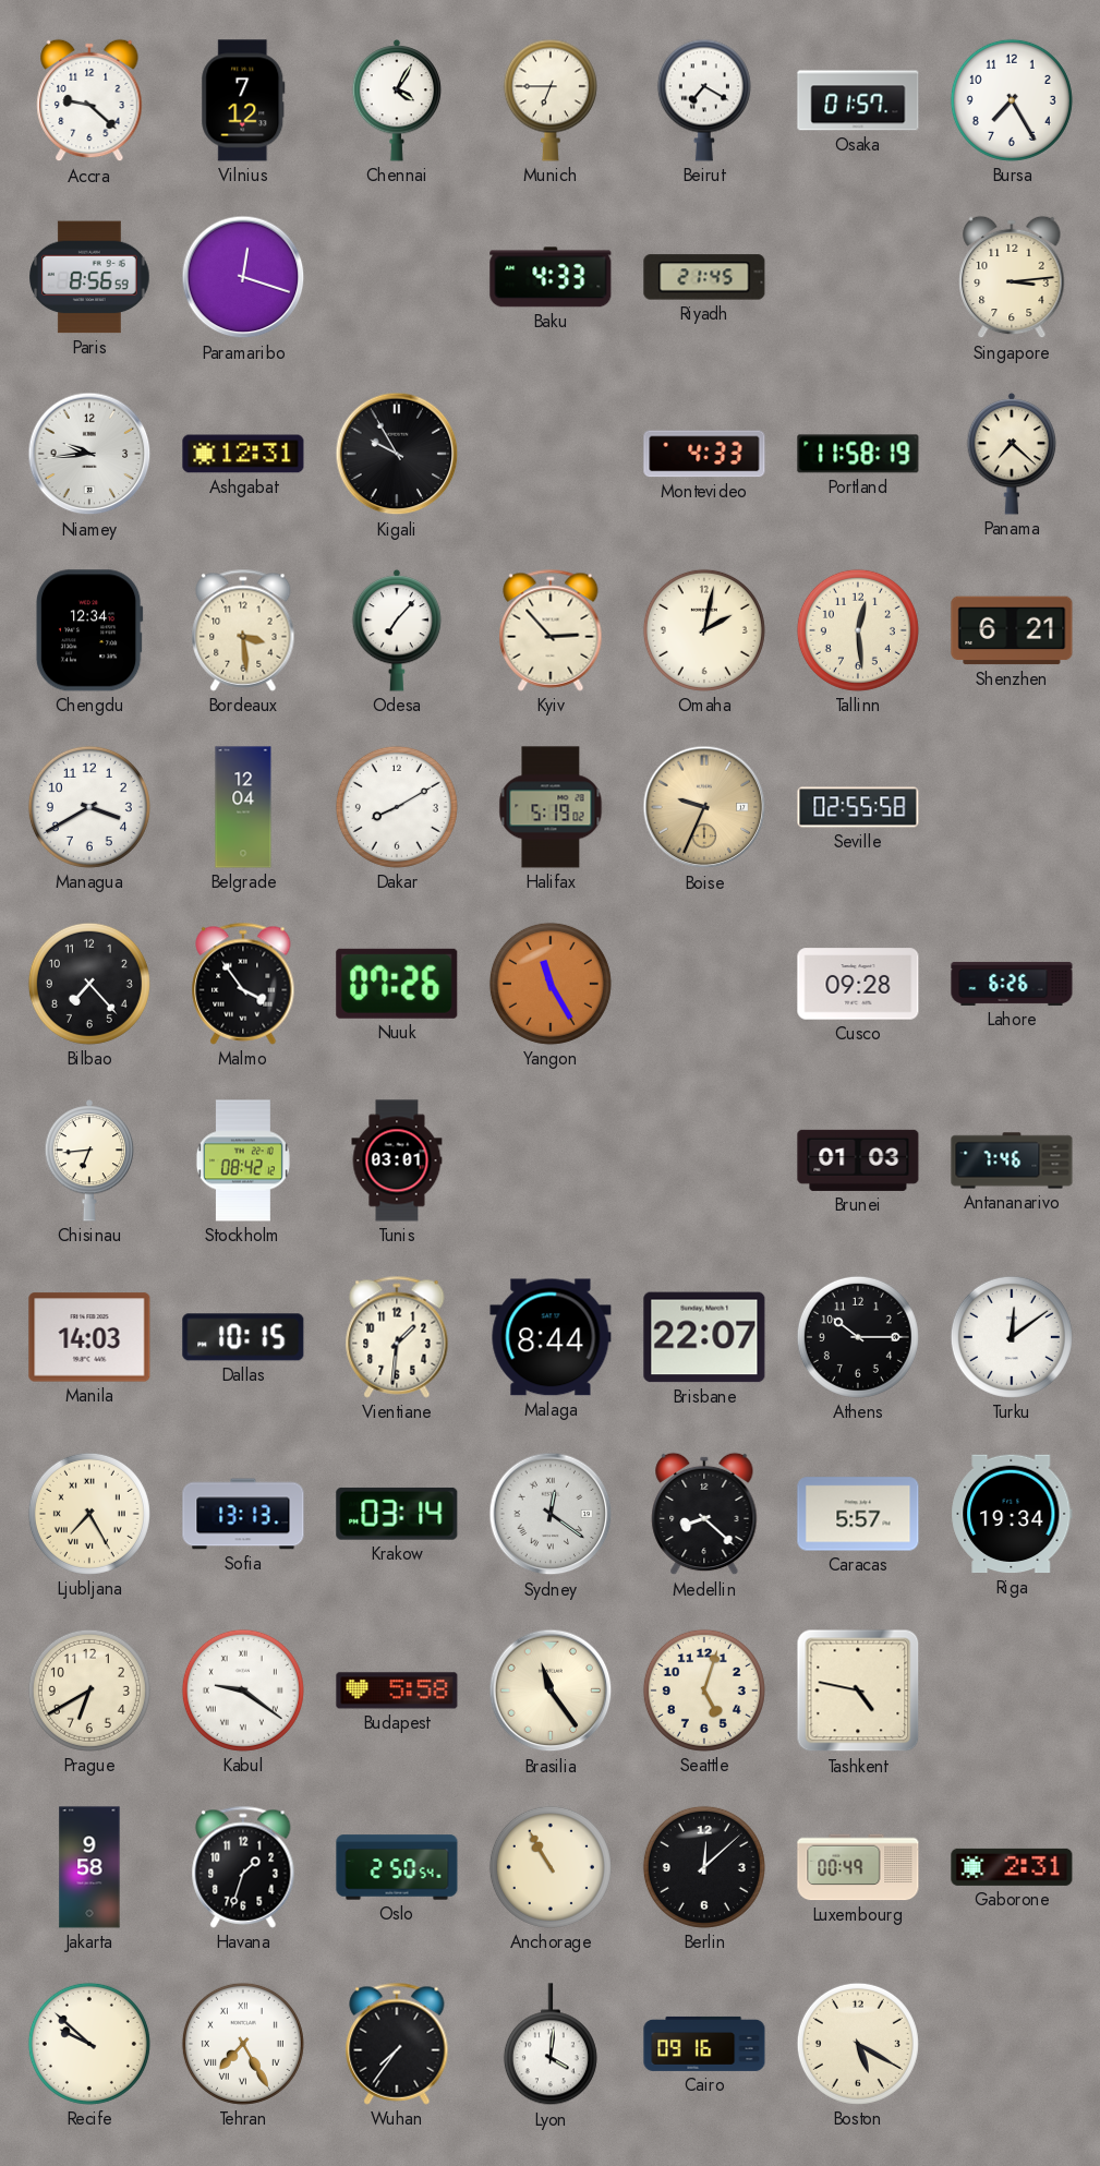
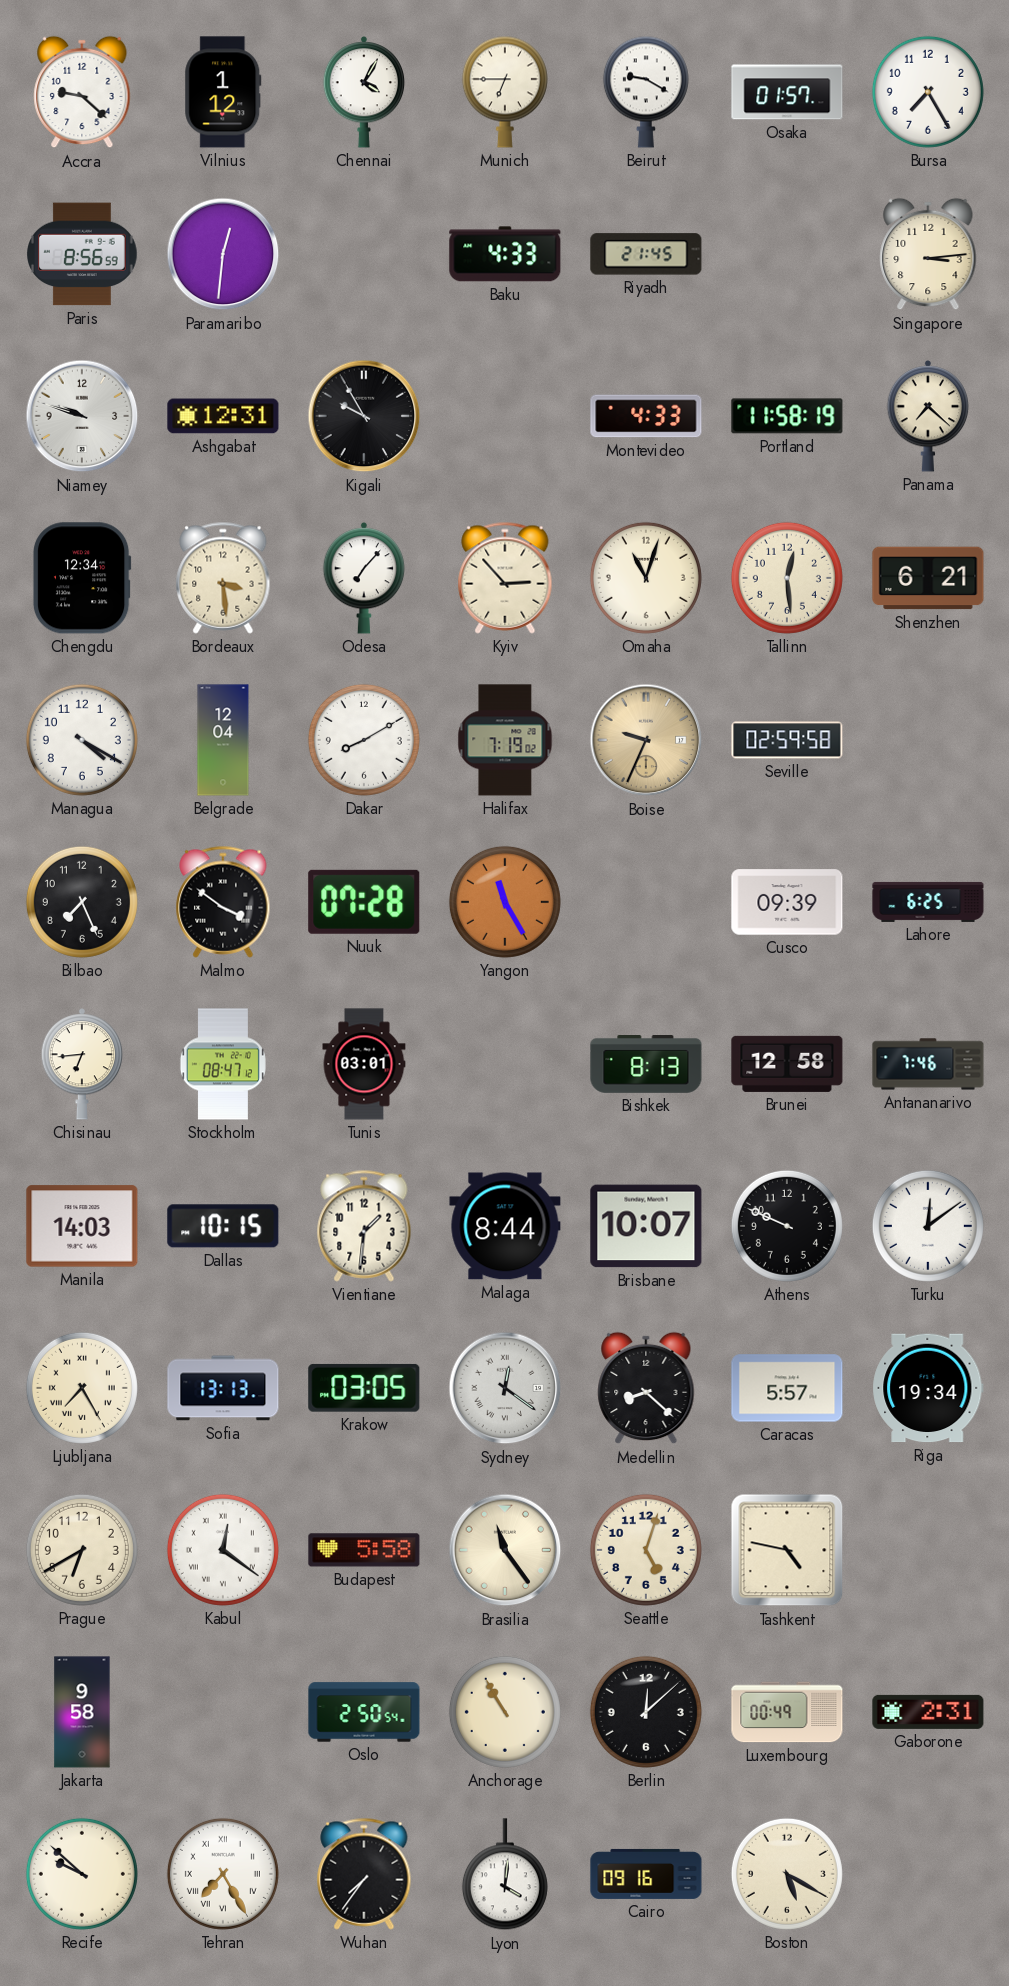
Vilnius: 7:12 -> 1:12 (223, 92)
Beirut: 7:20 -> 9:20 (646, 92)
Paramaribo: 12:18 -> 12:31 (223, 254)
Niamey: 9:44 -> 9:48 (82, 416)
Omaha: 2:02 -> 11:03 (646, 578)
Managua: 3:40 -> 4:20 (82, 740)
Halifax: 5:19 -> 7:19 (505, 740)
Seville: 02:55 -> 02:59 (787, 740)
Bilbao: 7:23 -> 7:26 (82, 902)
Malmo: 3:54 -> 3:51 (223, 902)
Nuuk: 07:26 -> 07:28 (364, 902)
Cusco: 09:28 -> 09:39 (787, 902)
Lahore: 6:26 -> 6:25 (928, 902)
Stockholm: 08:42 -> 08:47 (223, 1064)
Bishkek: none -> 8:13 (646, 1065)
Brunei: 01:03 -> 12:58 (787, 1064)
Brisbane: 22:07 -> 10:07 (646, 1226)
Athens: 10:15 -> 9:49 (787, 1226)
Krakow: 03:14 -> 03:05 (364, 1388)
Kabul: 9:21 -> 12:21 (223, 1550)
Havana: 1:33 -> none (243, 1867)
